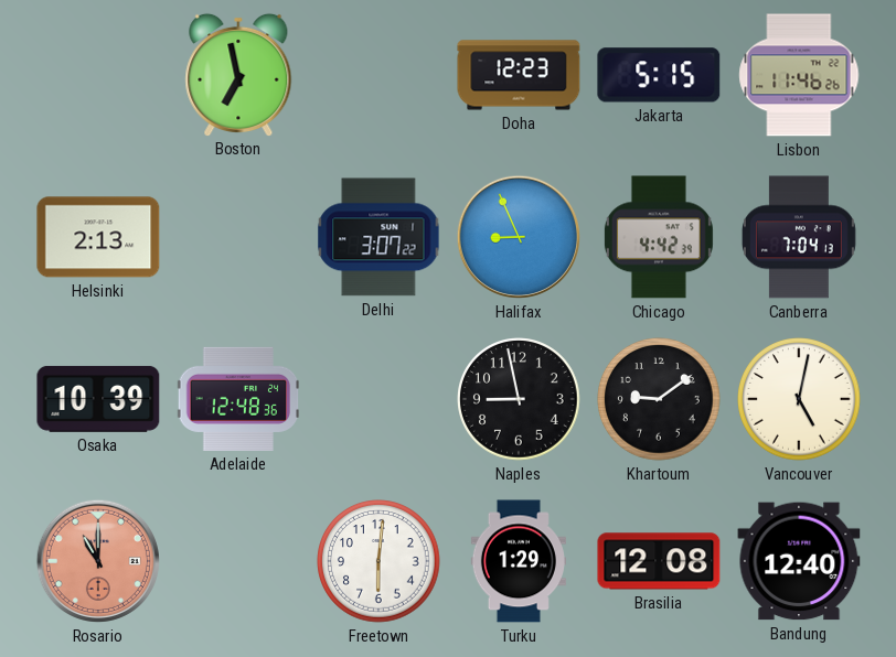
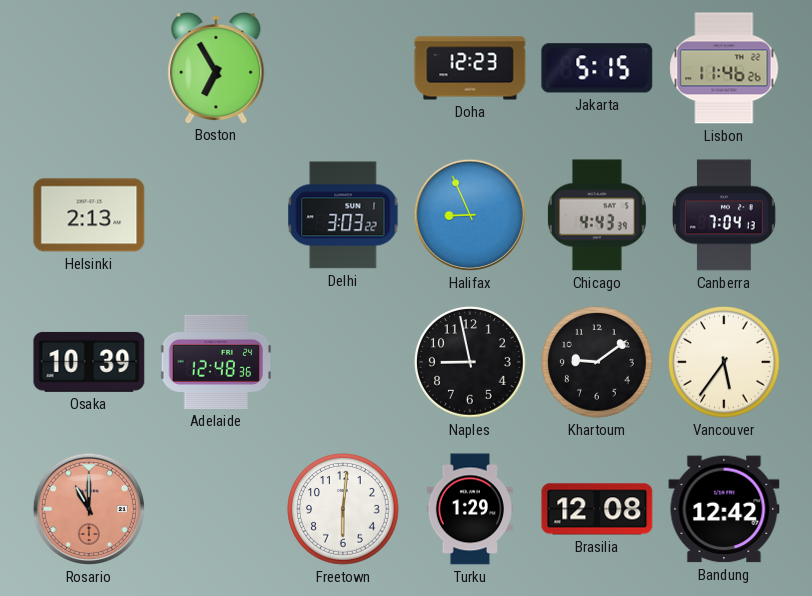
Boston: 6:58 -> 6:55 (216, 67)
Delhi: 3:07 -> 3:03 (343, 215)
Chicago: 4:42 -> 4:43 (597, 215)
Vancouver: 5:02 -> 5:36 (724, 362)
Bandung: 12:40 -> 12:42 (724, 509)
